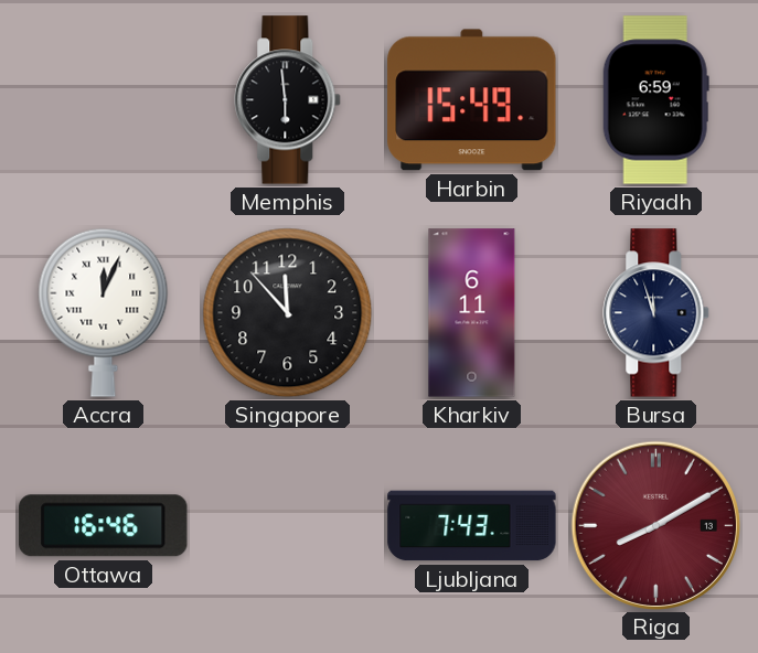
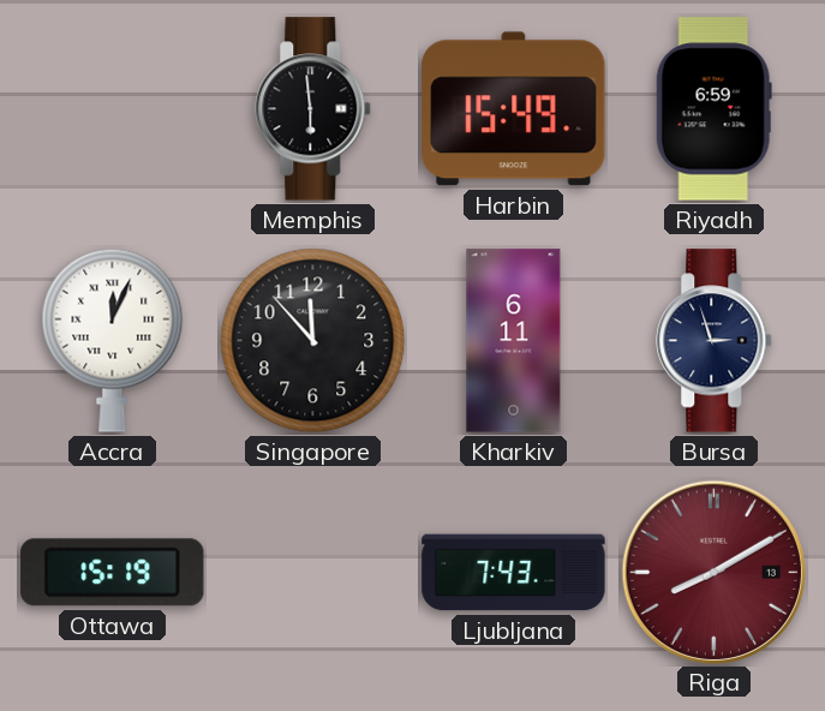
Bursa: 11:57 -> 2:57 (715, 341)
Ottawa: 16:46 -> 15:19 (113, 573)
